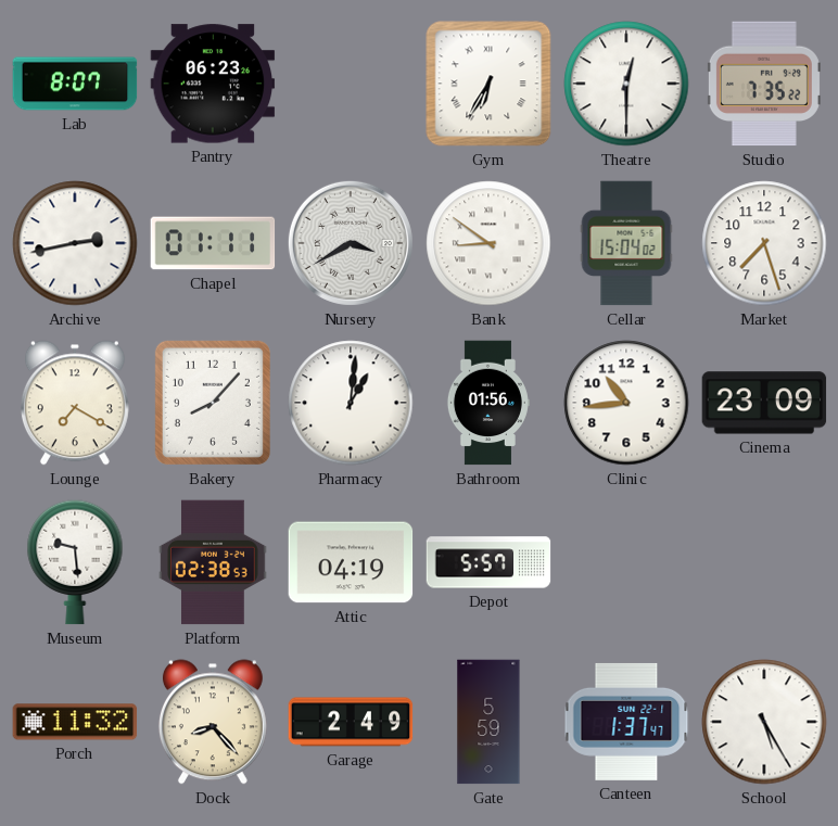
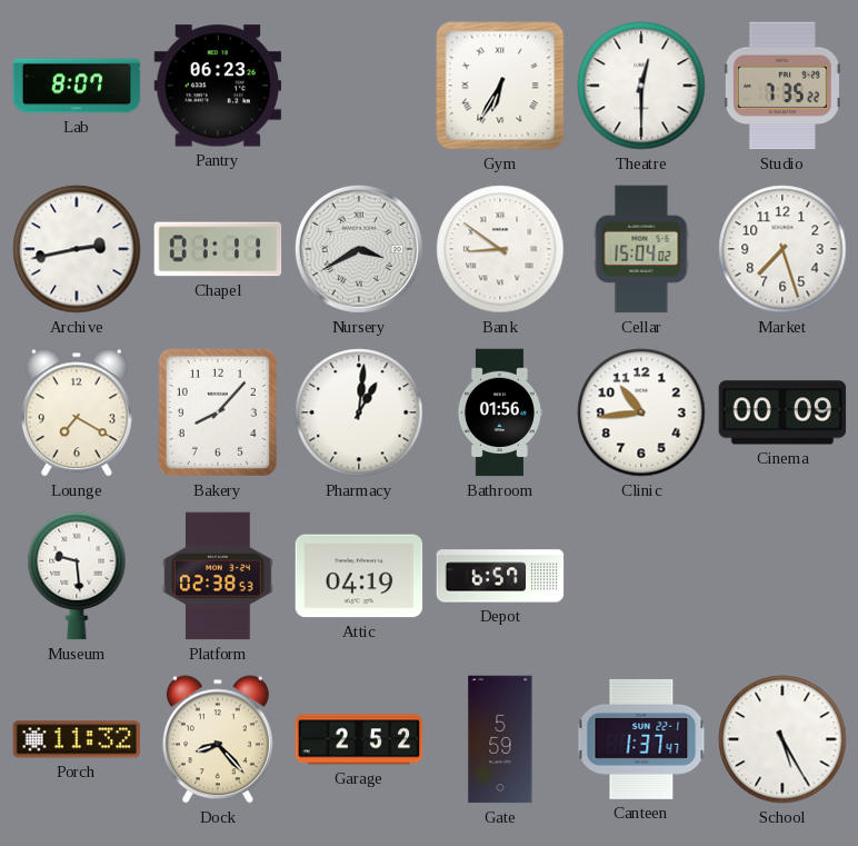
Cinema: 23:09 -> 00:09 (782, 412)
Depot: 5:57 -> 6:57 (500, 576)
Garage: 2:49 -> 2:52 (359, 739)
